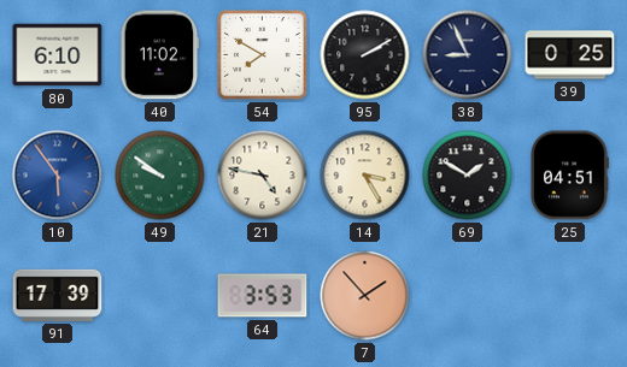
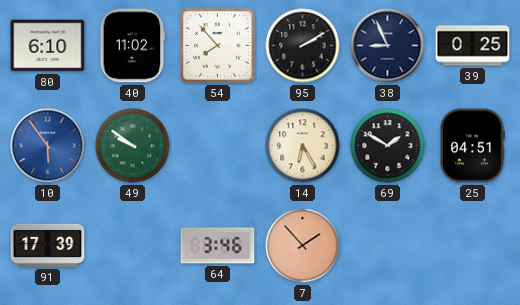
54: 7:50 -> 7:53 (218, 46)
21: 4:47 -> none (263, 176)
14: 3:25 -> 6:25 (303, 146)
64: 3:53 -> 3:46 (218, 246)
